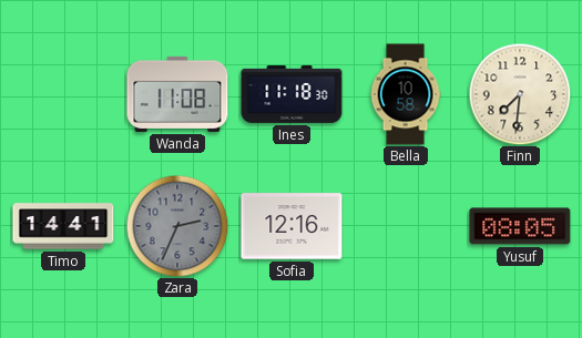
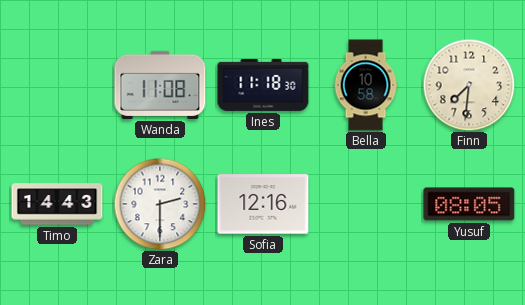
Timo: 14:41 -> 14:43 (57, 204)
Zara: 2:34 -> 2:30 (160, 204)
Zara dial: grey -> white (160, 204)
